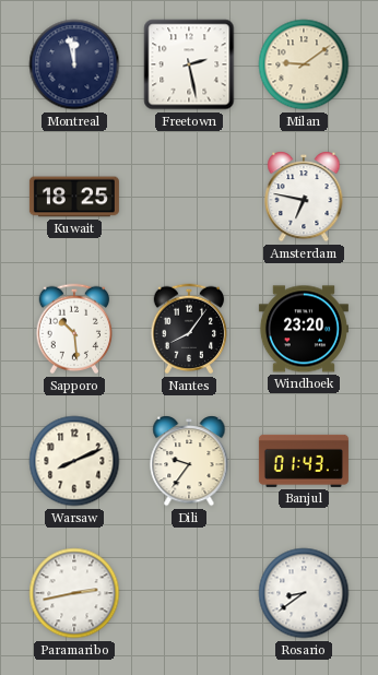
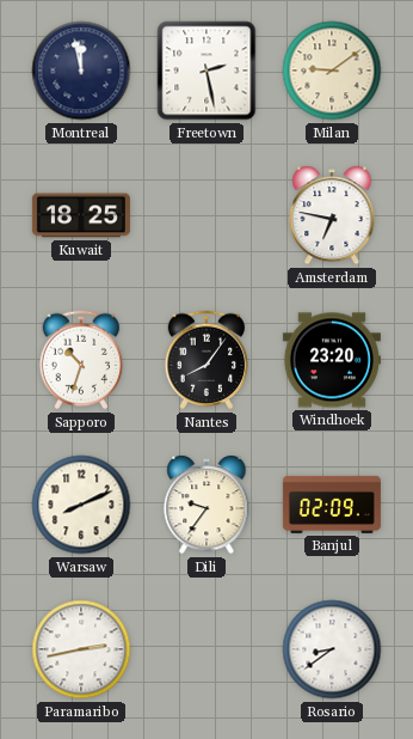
Sapporo: 10:29 -> 10:33 (81, 360)
Banjul: 01:43 -> 02:09 (332, 505)
